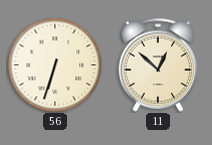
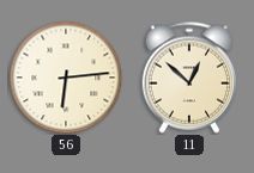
56: 6:33 -> 6:14 (66, 78)
